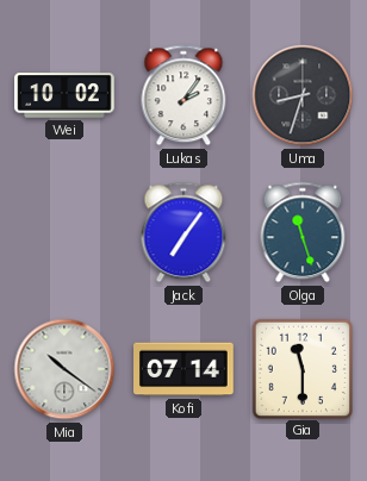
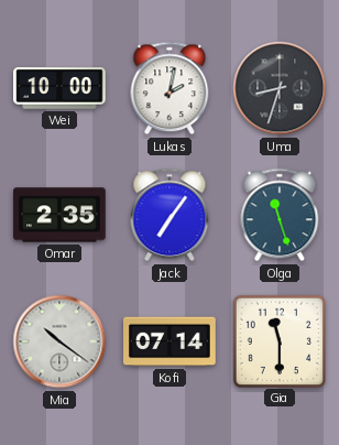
Wei: 10:02 -> 10:00 (59, 88)
Lukas: 2:06 -> 2:02 (169, 88)
Omar: none -> 2:35 (59, 215)
